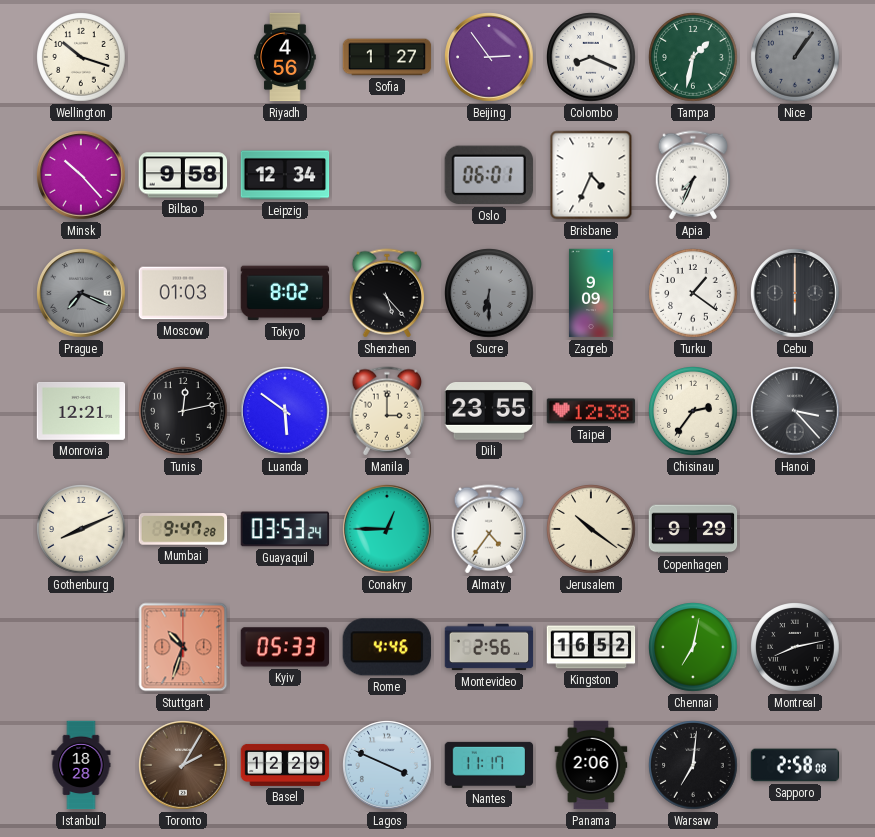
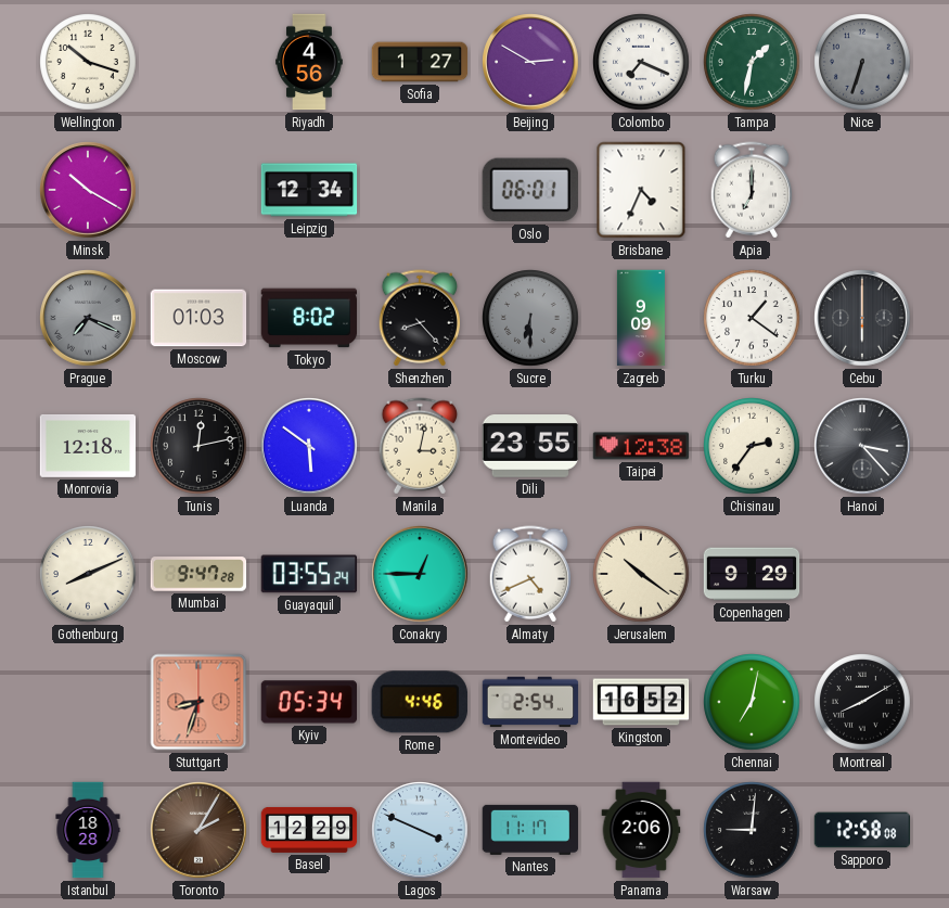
Beijing: 2:54 -> 2:50 (530, 62)
Colombo: 8:19 -> 7:19 (641, 62)
Nice: 1:06 -> 6:33 (862, 62)
Minsk: 10:23 -> 10:20 (88, 190)
Bilbao: 9:58 -> none (183, 175)
Apia: 7:34 -> 7:00 (752, 190)
Shenzhen: 5:23 -> 8:23 (420, 318)
Monrovia: 12:21 -> 12:18 (88, 446)
Manila: 3:00 -> 3:02 (420, 446)
Guayaquil: 03:53 -> 03:55 (309, 574)
Almaty: 4:36 -> 4:41 (530, 574)
Stuttgart: 10:33 -> 8:33 (198, 702)
Kyiv: 05:33 -> 05:34 (308, 702)
Montevideo: 2:56 -> 2:54 (530, 702)
Montreal: 8:13 -> 8:10 (862, 702)
Warsaw: 7:01 -> 9:01 (752, 830)
Sapporo: 2:58 -> 12:58 (862, 830)
